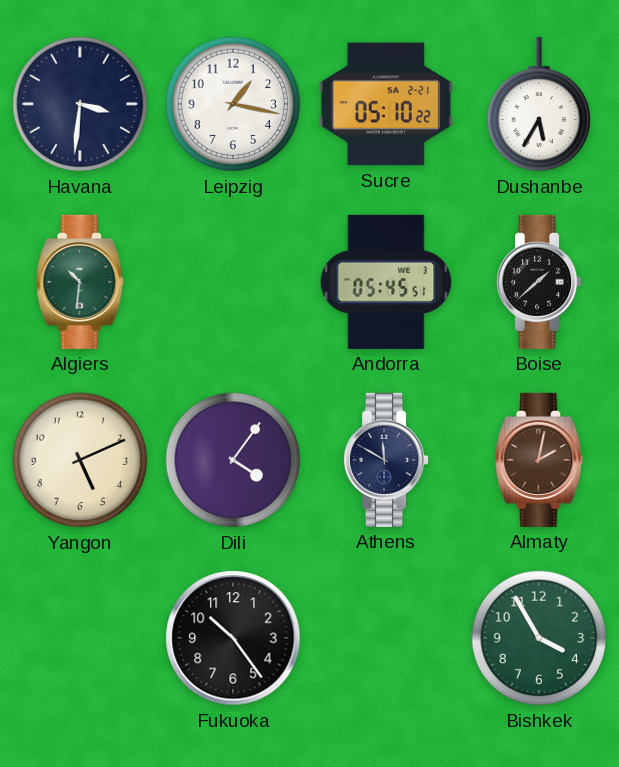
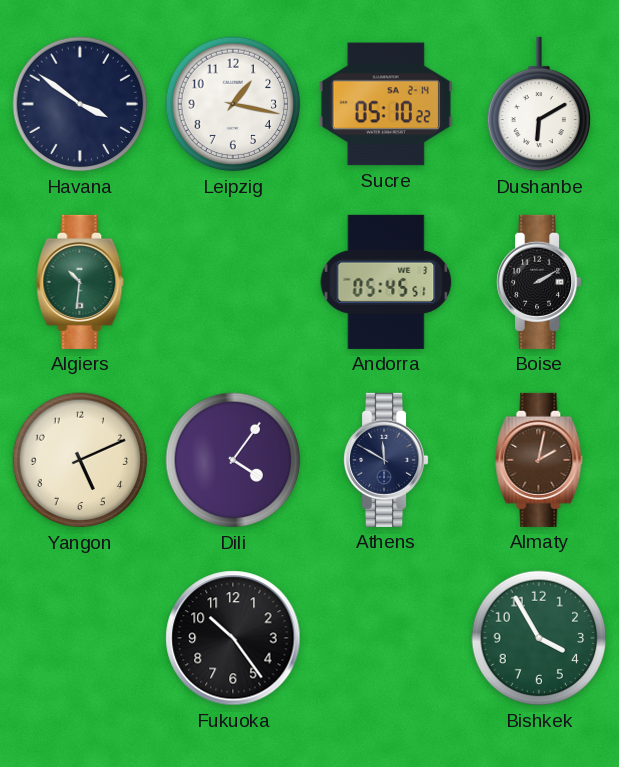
Havana: 3:31 -> 3:51 (80, 104)
Sucre date: SA 2-21 -> SA 2-14 (386, 104)
Dushanbe: 5:35 -> 6:10 (539, 104)
Boise: 1:38 -> 2:10 (540, 282)
